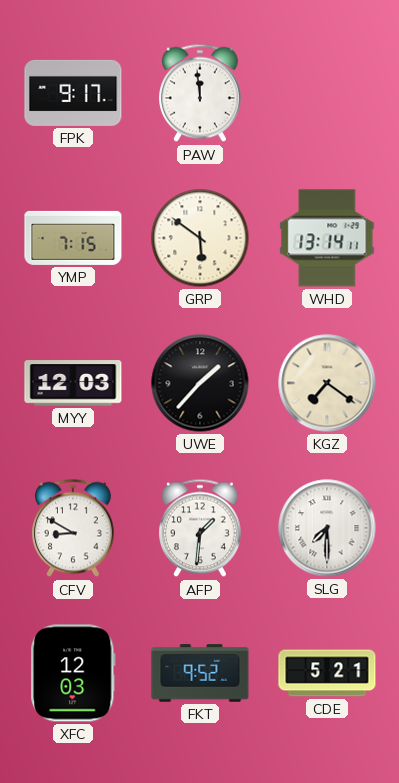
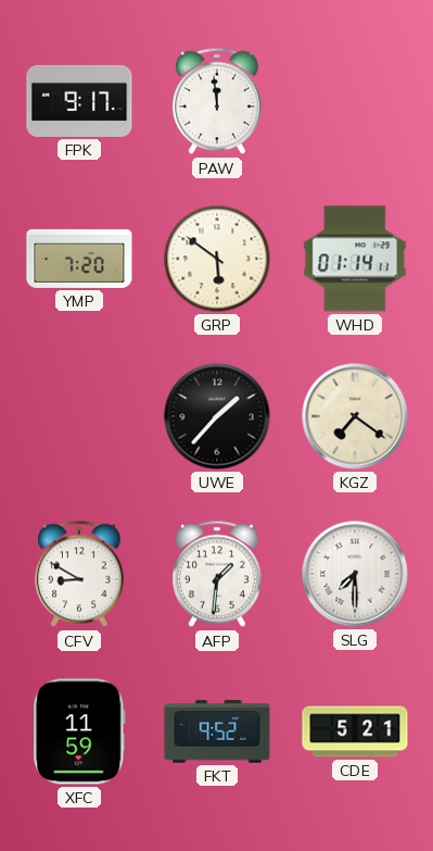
YMP: 7:15 -> 7:20 (79, 259)
WHD: 13:14 -> 01:14 (355, 259)
MYY: 12:03 -> none (73, 383)
XFC: 12:03 -> 11:59 (79, 731)
